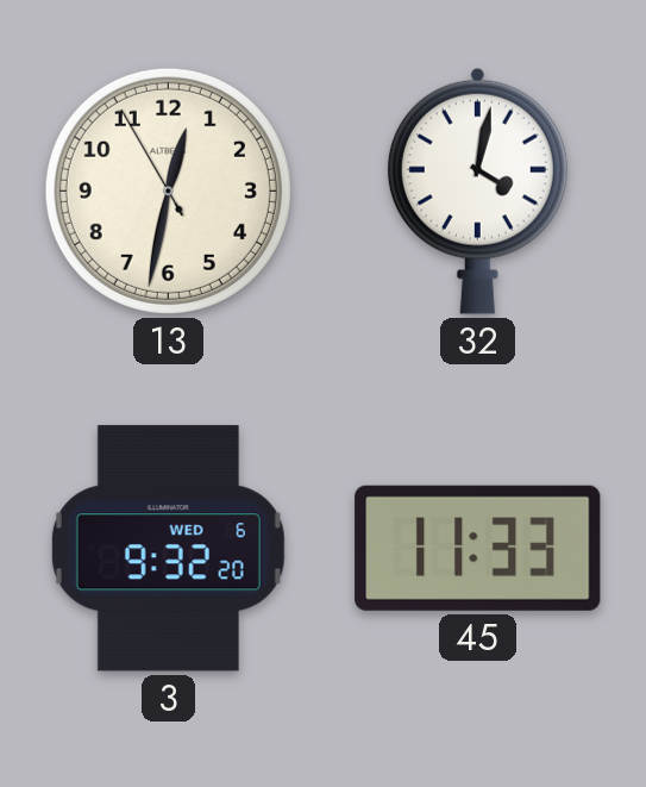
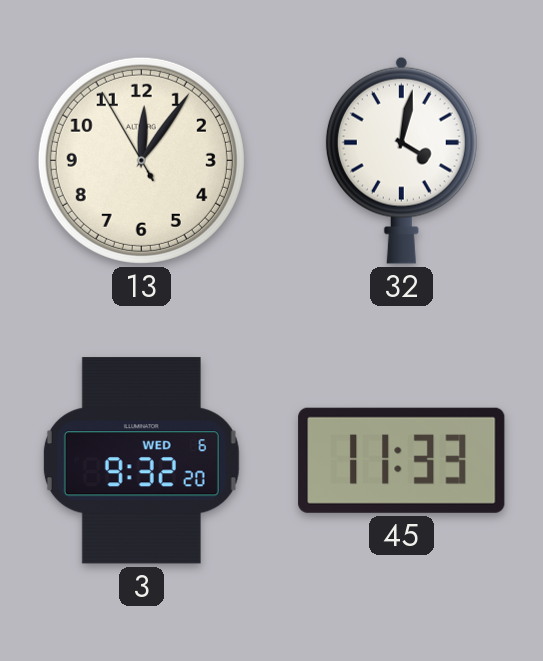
13: 12:31 -> 12:05 (141, 160)
